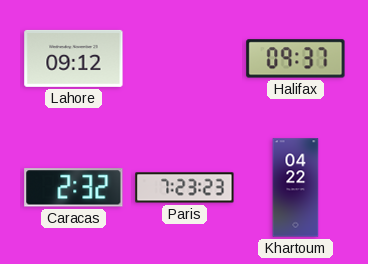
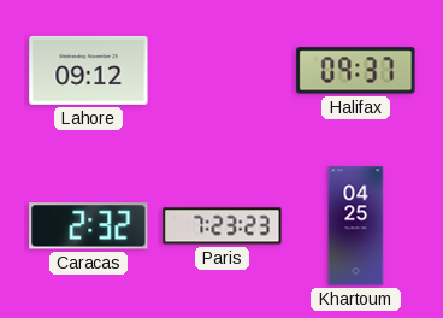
Khartoum: 04:22 -> 04:25 (356, 226)
